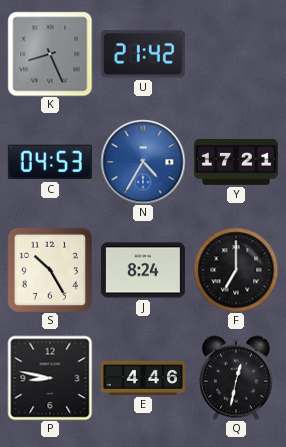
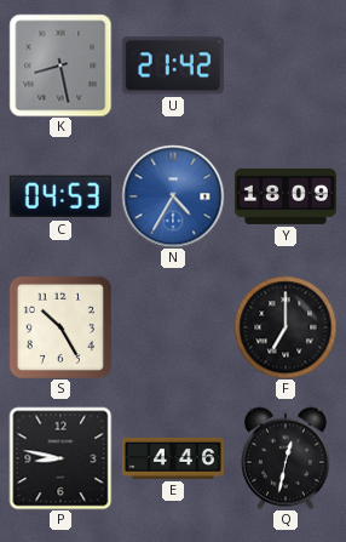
K: 8:26 -> 8:28 (60, 65)
Y: 17:21 -> 18:09 (286, 196)
J: 8:24 -> none (143, 270)
